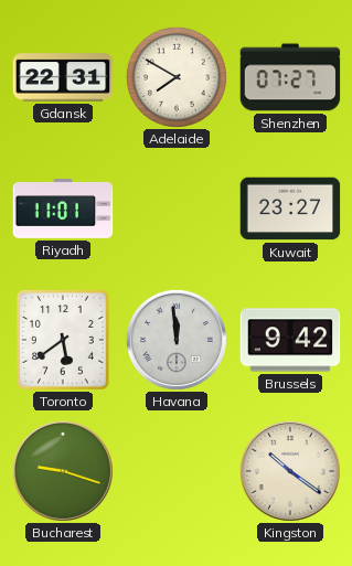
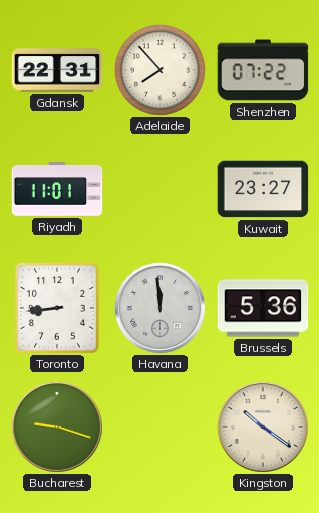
Adelaide: 7:50 -> 7:53 (160, 70)
Shenzhen: 07:27 -> 07:22 (263, 70)
Toronto: 5:39 -> 8:44 (57, 309)
Brussels: 9:42 -> 5:36 (263, 308)
